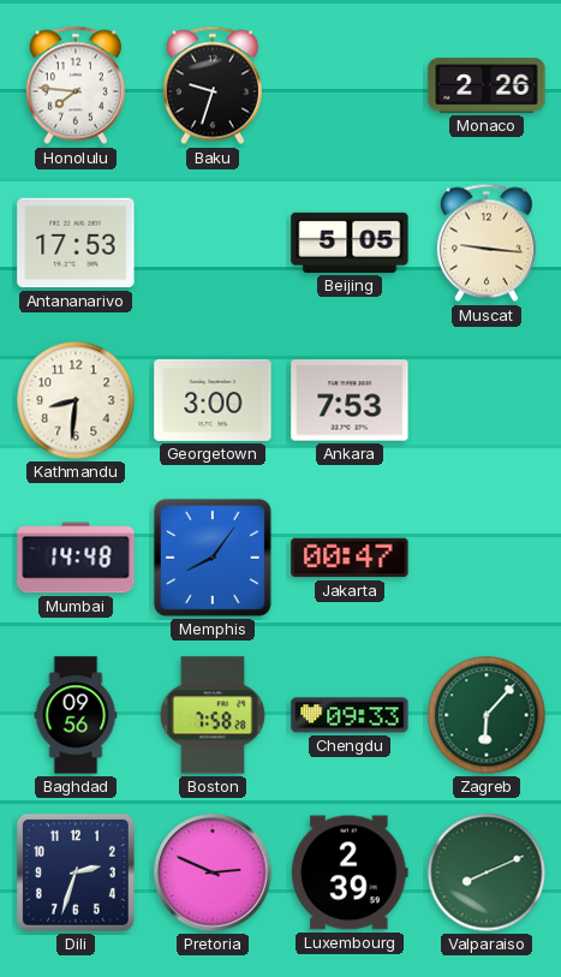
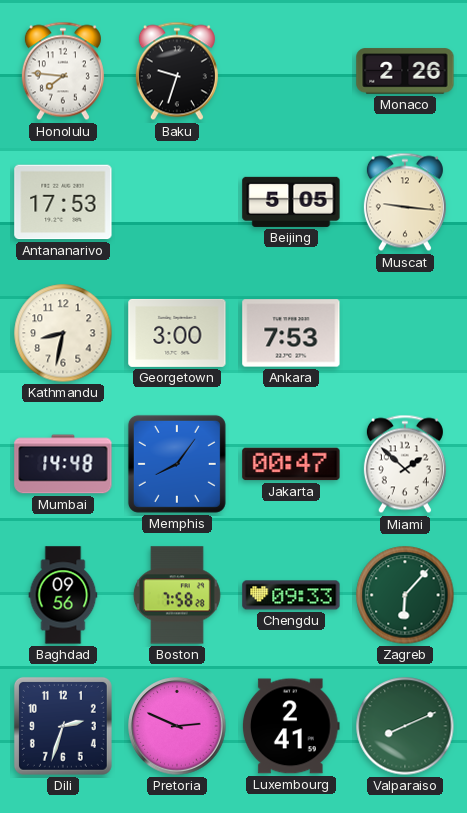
Kathmandu: 8:31 -> 8:32 (63, 333)
Miami: none -> 1:52 (405, 464)
Luxembourg: 2:39 -> 2:41 (291, 726)
